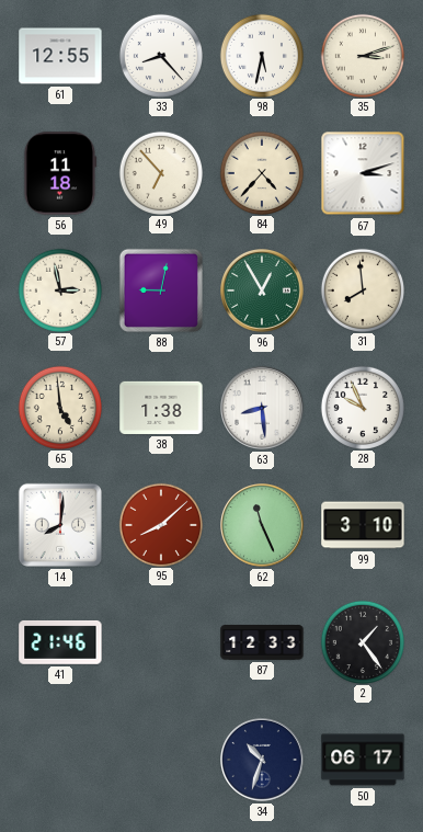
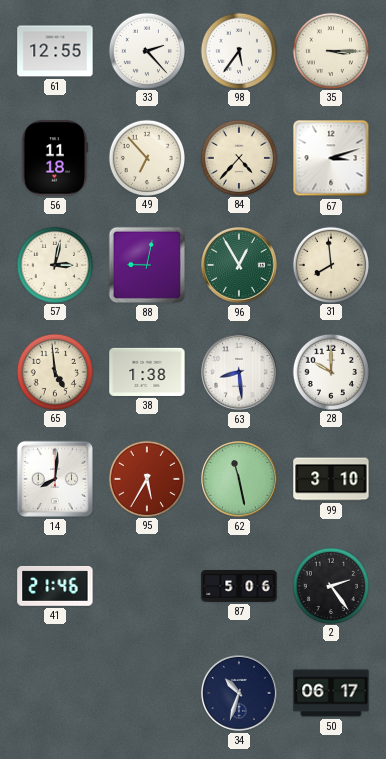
33: 8:23 -> 2:23 (146, 50)
98: 5:32 -> 5:36 (238, 50)
35: 3:12 -> 3:15 (330, 50)
57: 2:58 -> 3:02 (54, 264)
28: 9:56 -> 10:00 (330, 371)
95: 8:08 -> 5:35 (146, 478)
62: 11:26 -> 11:28 (240, 480)
87: 12:33 -> 5:06 (239, 587)
2: 1:24 -> 2:24 (330, 585)
